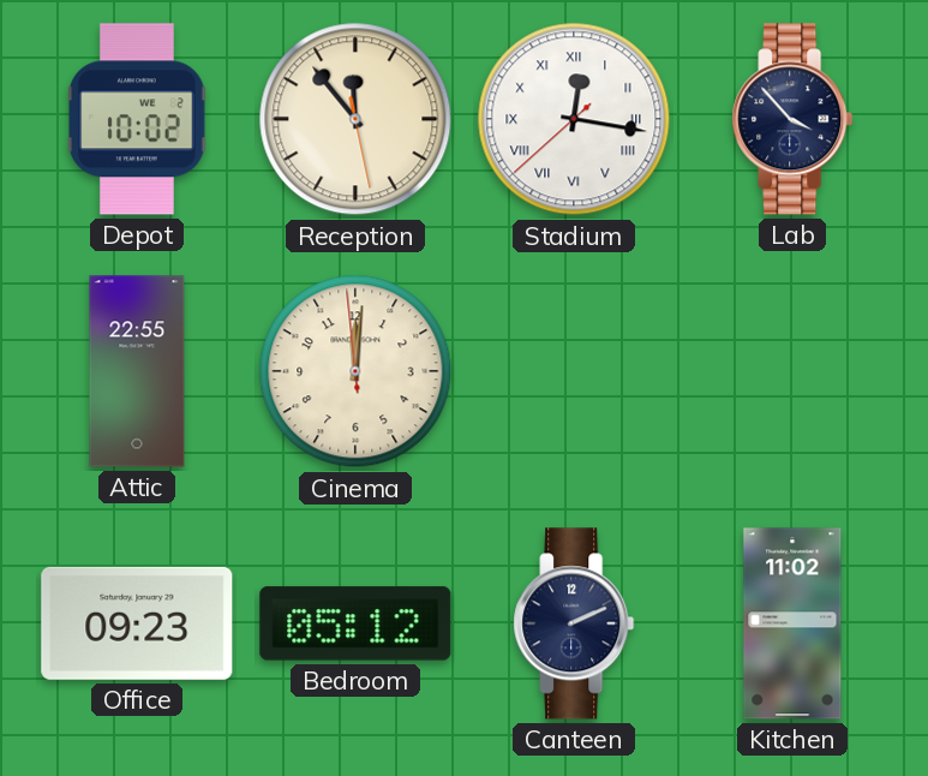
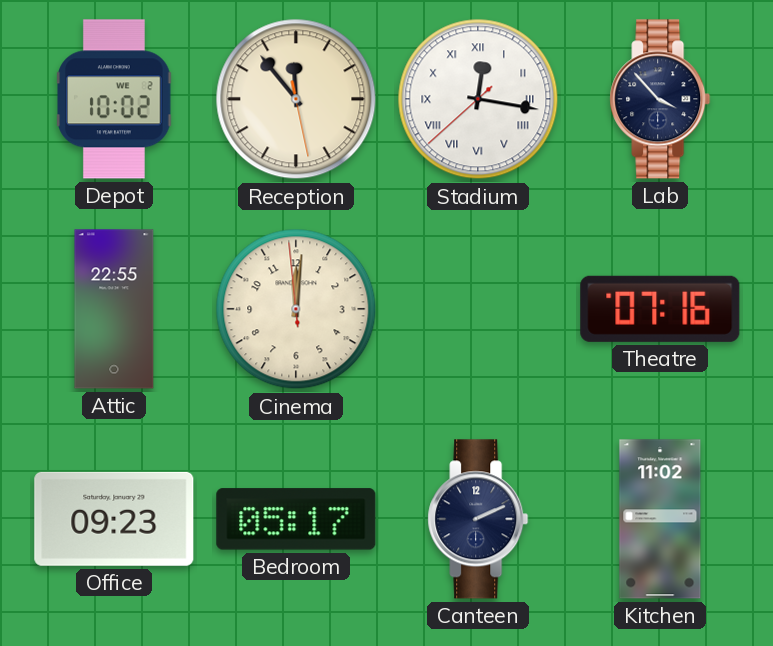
Theatre: none -> 07:16 (660, 309)
Bedroom: 05:12 -> 05:17 (296, 519)
